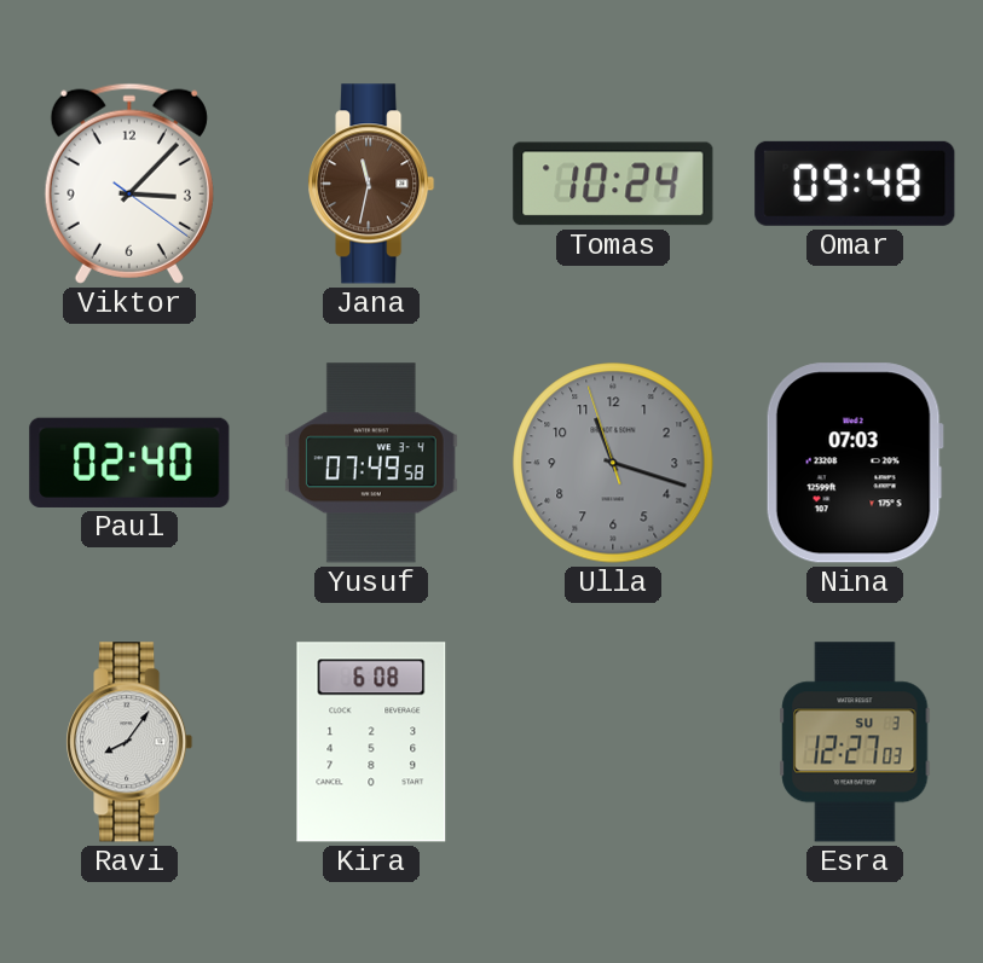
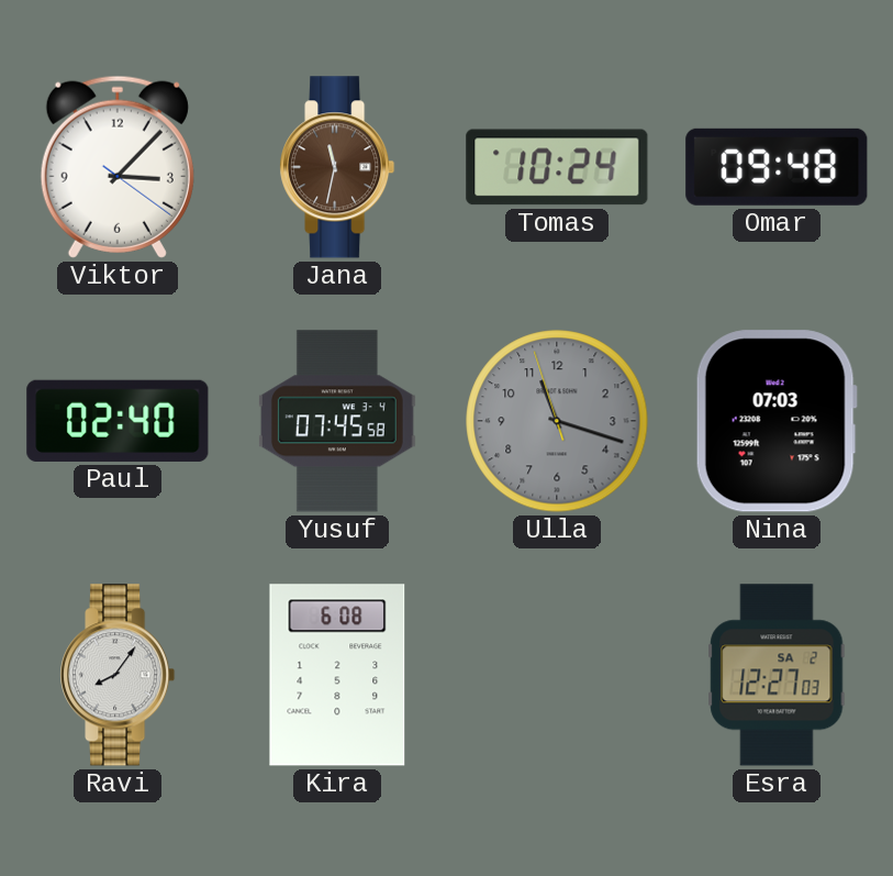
Yusuf: 07:49 -> 07:45 (337, 421)
Esra date: SU 3 -> SA 2 (777, 675)
